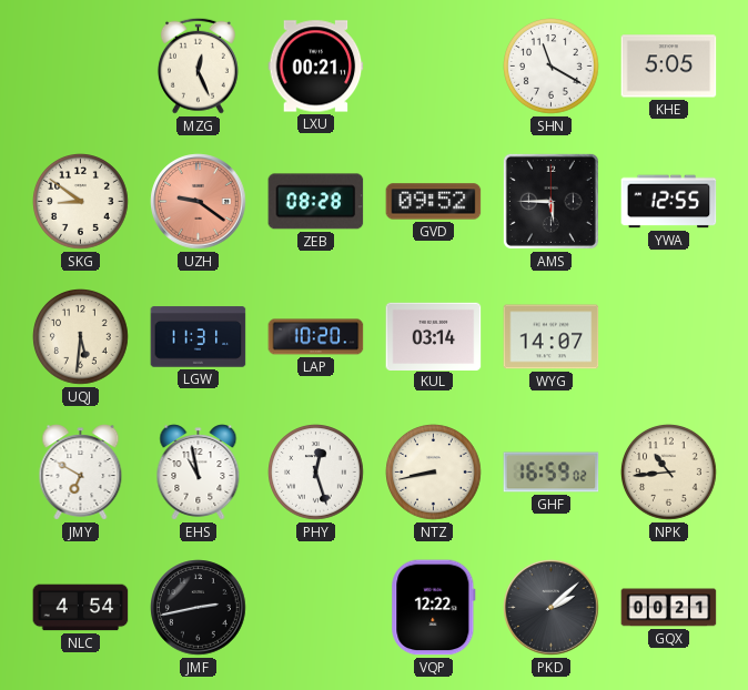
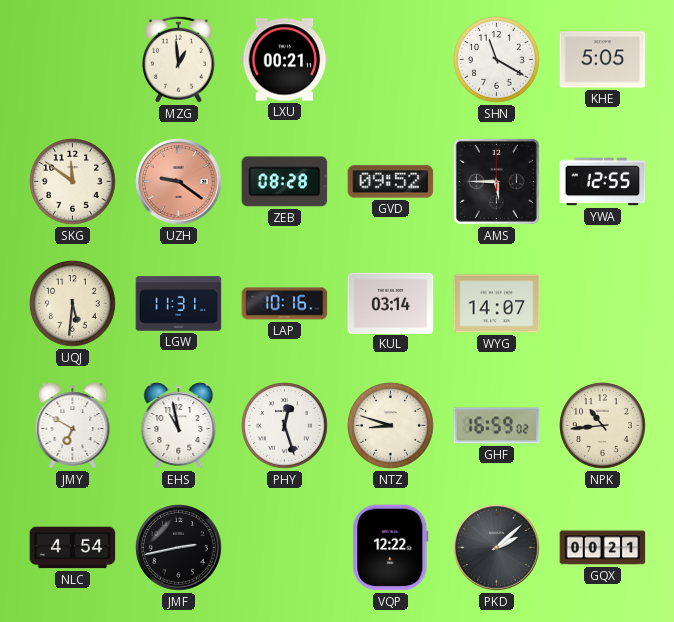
MZG: 12:26 -> 12:59 (178, 59)
SKG: 8:51 -> 11:51 (73, 182)
LAP: 10:20 -> 10:16 (285, 304)
NTZ: 8:43 -> 8:48 (391, 426)
